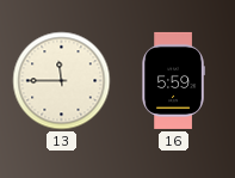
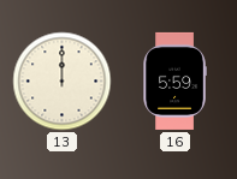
13: 11:45 -> 12:00 (63, 82)
